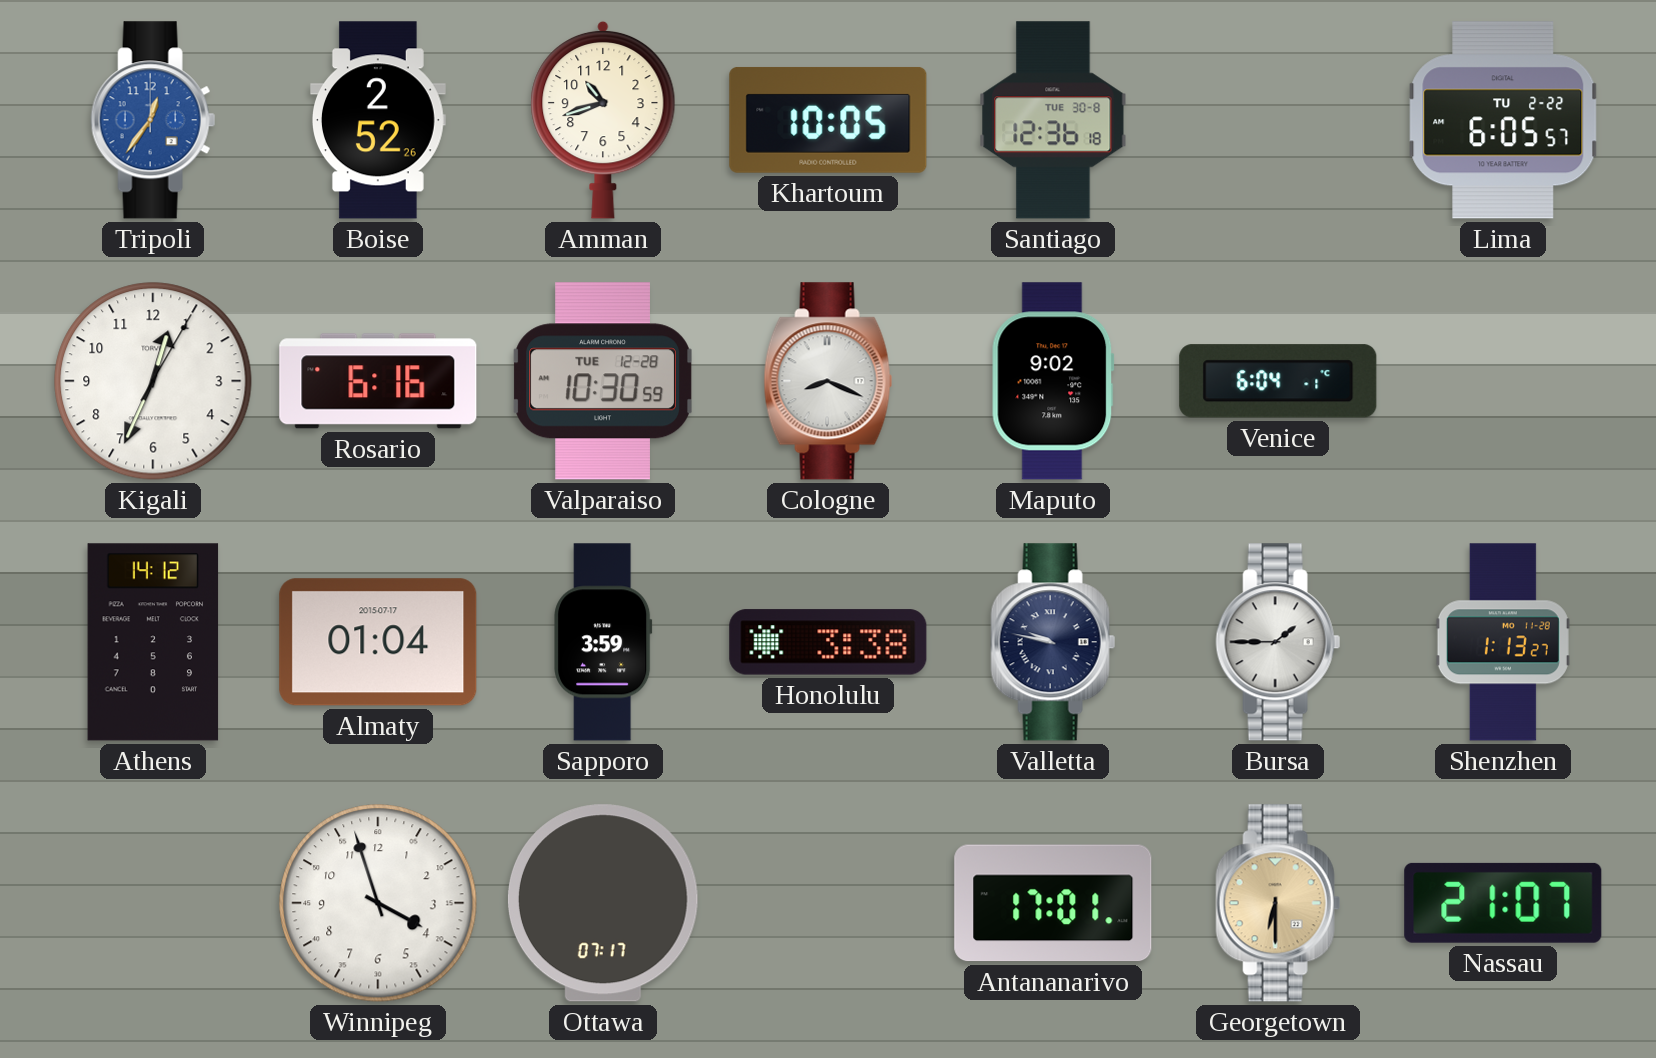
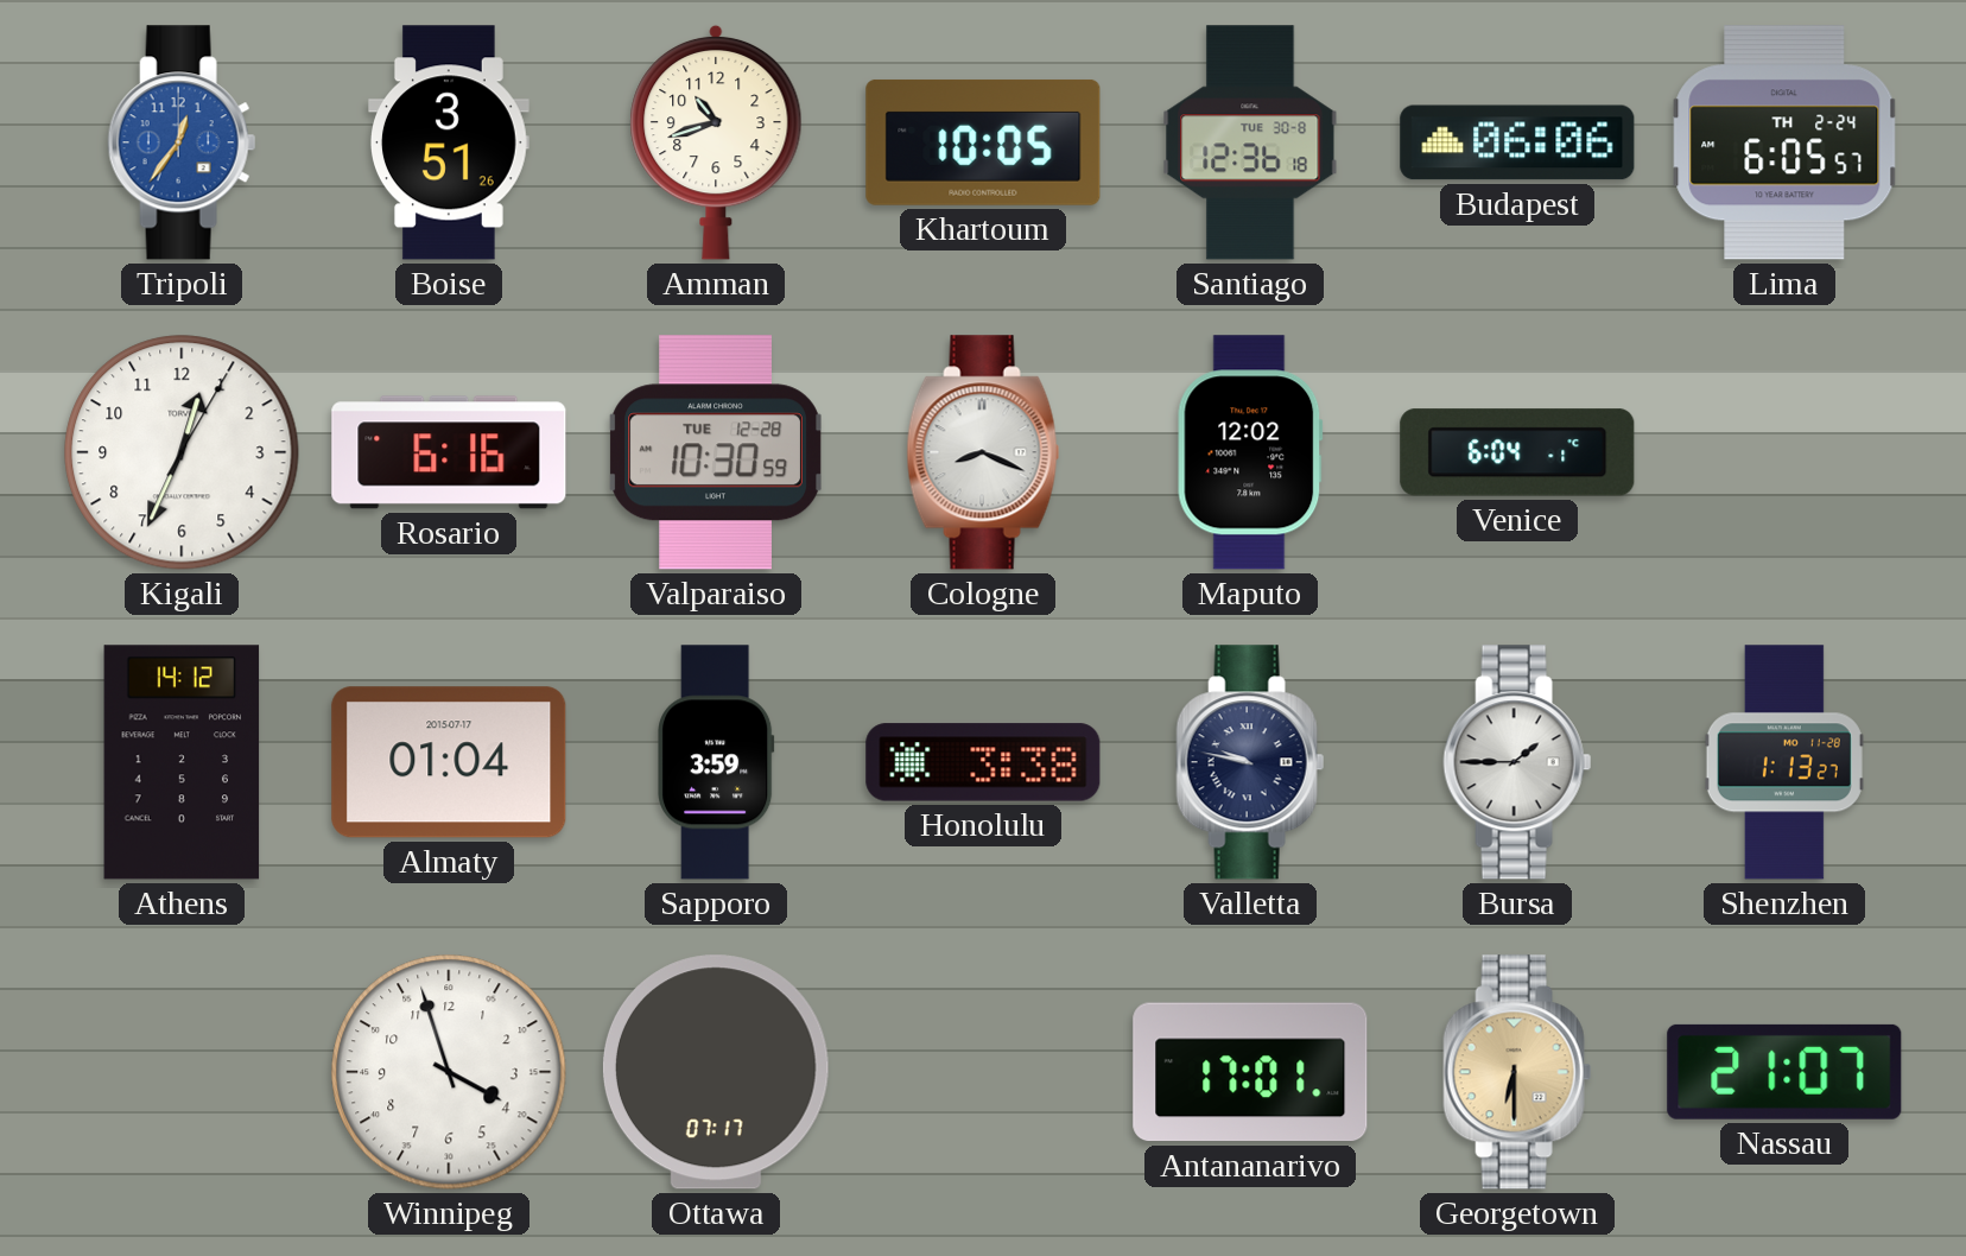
Boise: 2:52 -> 3:51 (450, 142)
Budapest: none -> 06:06 (1517, 142)
Lima date: TU 2-22 -> TH 2-24 (1784, 142)
Maputo: 9:02 -> 12:02 (1250, 452)
